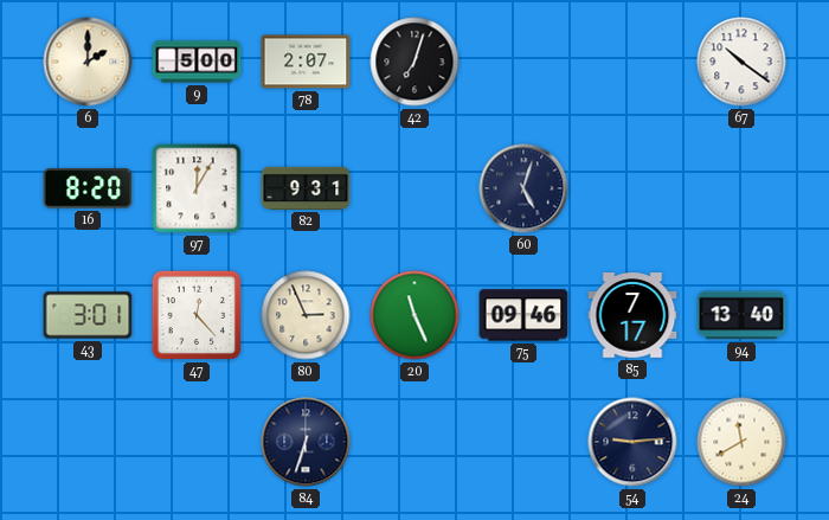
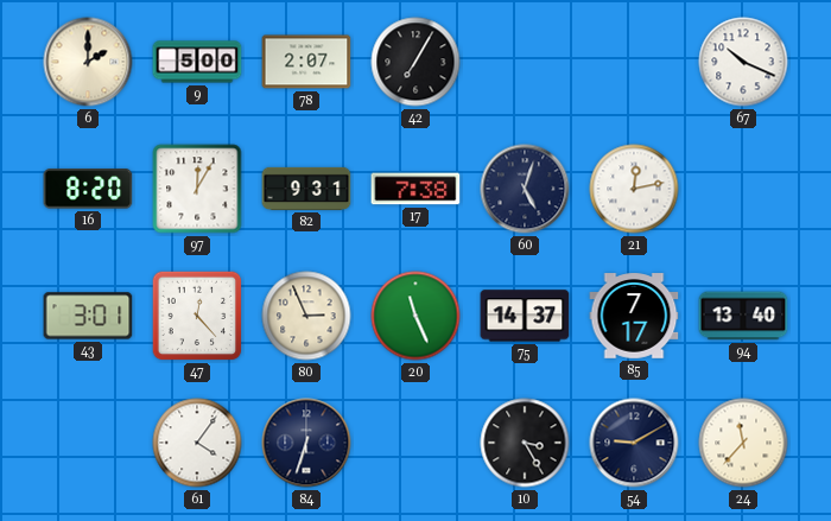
42: 7:03 -> 7:05 (415, 62)
67: 10:21 -> 10:19 (743, 62)
17: none -> 7:38 (415, 189)
21: none -> 12:13 (634, 189)
75: 09:46 -> 14:37 (525, 316)
61: none -> 4:06 (197, 443)
10: none -> 3:25 (525, 443)
54: 9:14 -> 9:10 (634, 443)
24: 11:40 -> 11:37 (743, 443)
